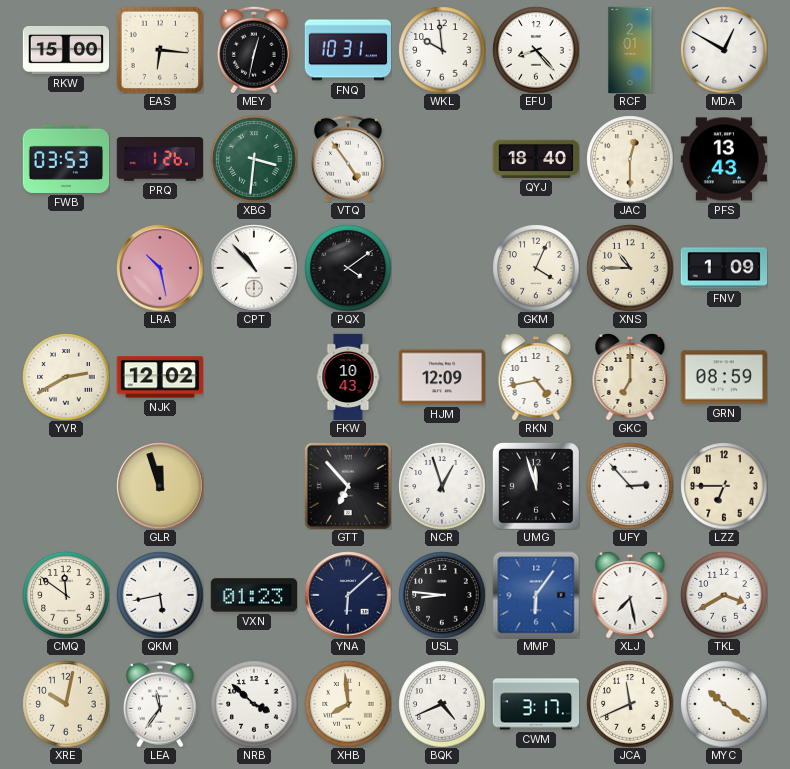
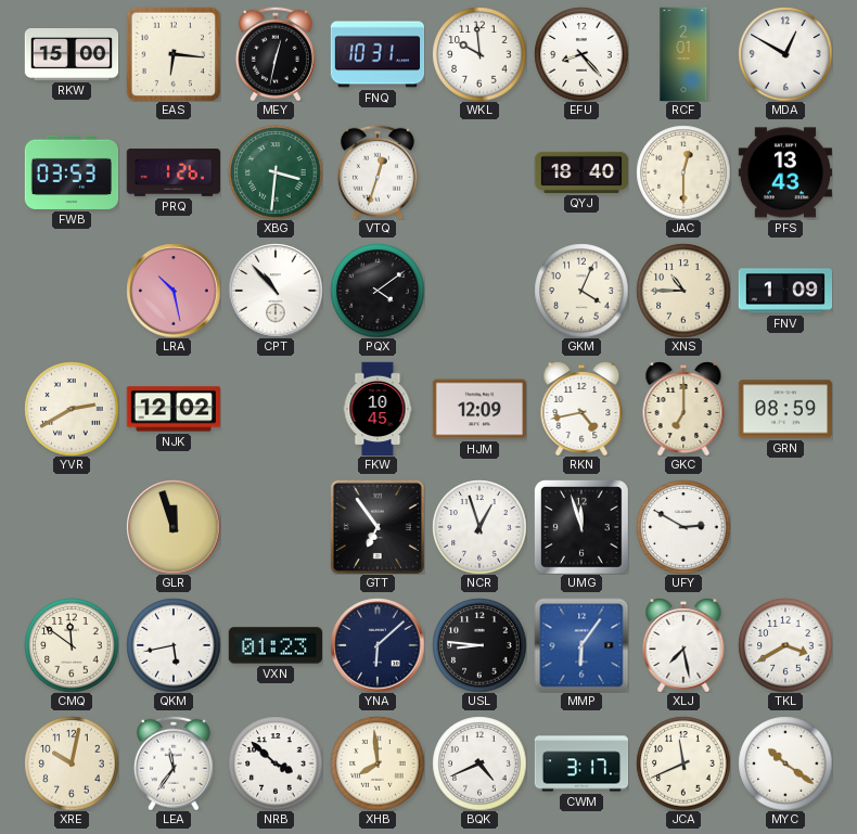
VTQ: 4:54 -> 12:33 (378, 172)
FKW: 10:43 -> 10:45 (378, 409)
GTT: 6:53 -> 6:54 (378, 527)
UFY: 2:53 -> 2:50 (683, 527)
LZZ: 6:45 -> none (724, 486)
